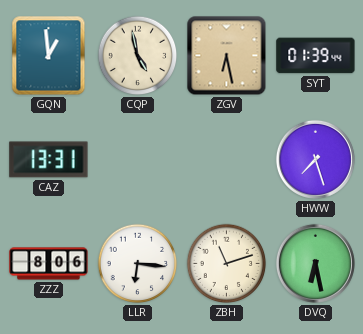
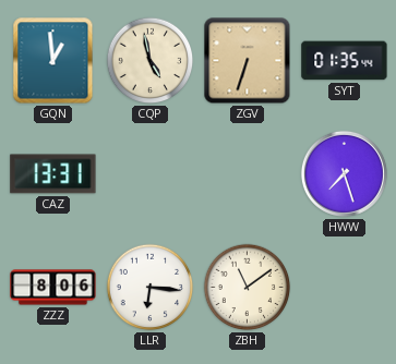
ZGV: 6:28 -> 6:33 (248, 61)
SYT: 01:39 -> 01:35 (345, 61)
ZBH: 11:12 -> 11:09 (248, 288)
DVQ: 6:28 -> none (315, 263)
